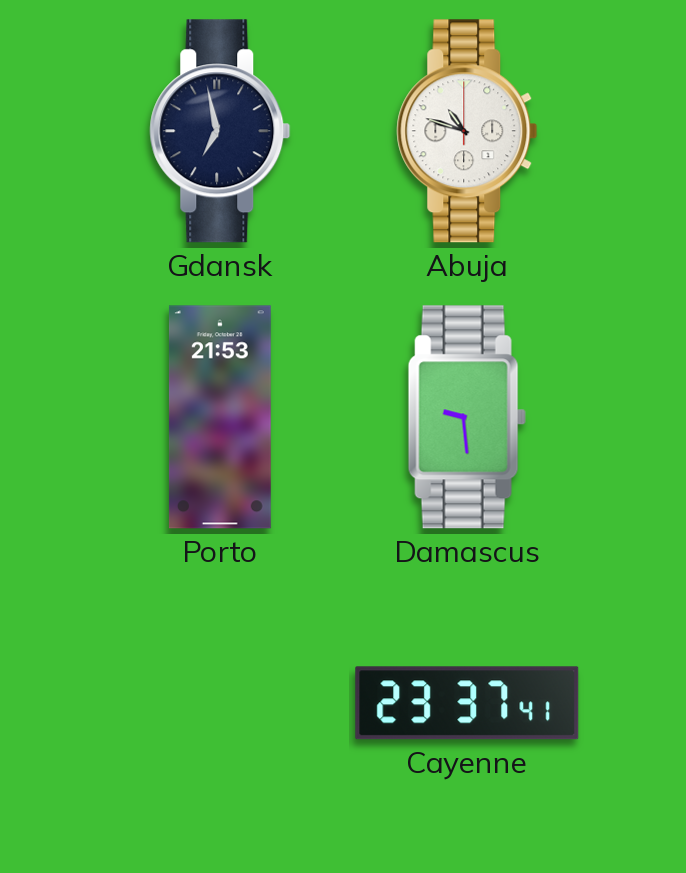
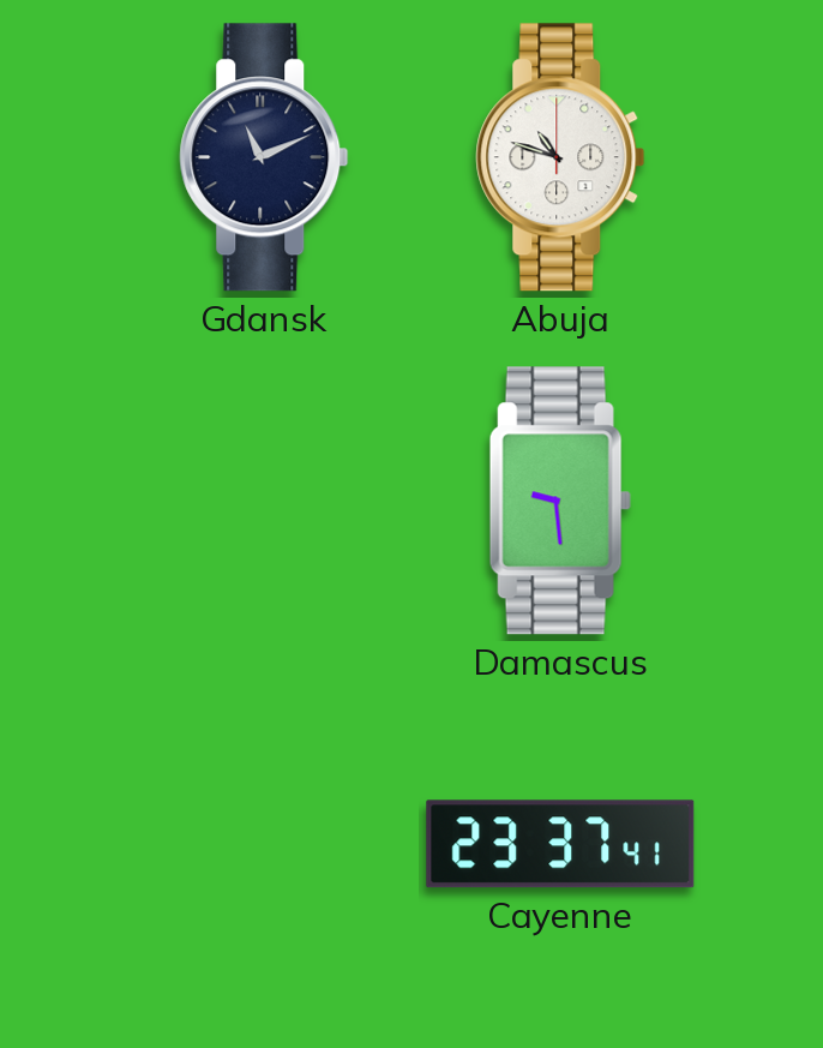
Gdansk: 6:58 -> 11:11 (264, 157)
Porto: 21:53 -> none (220, 417)
